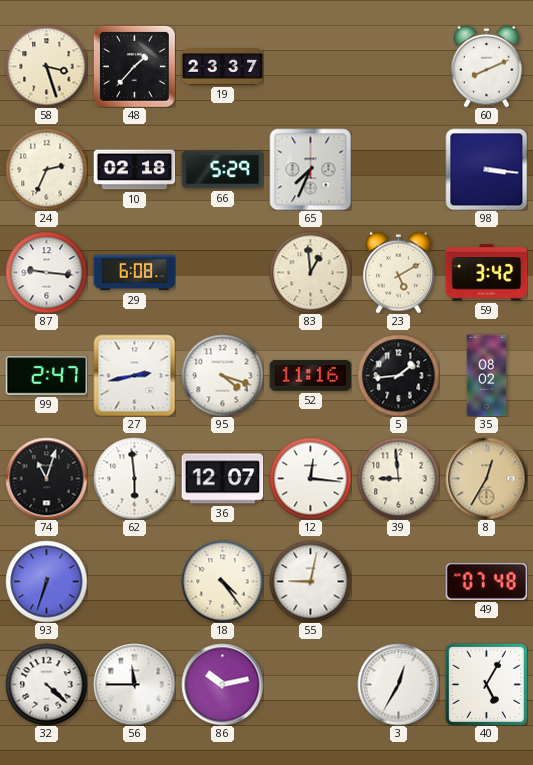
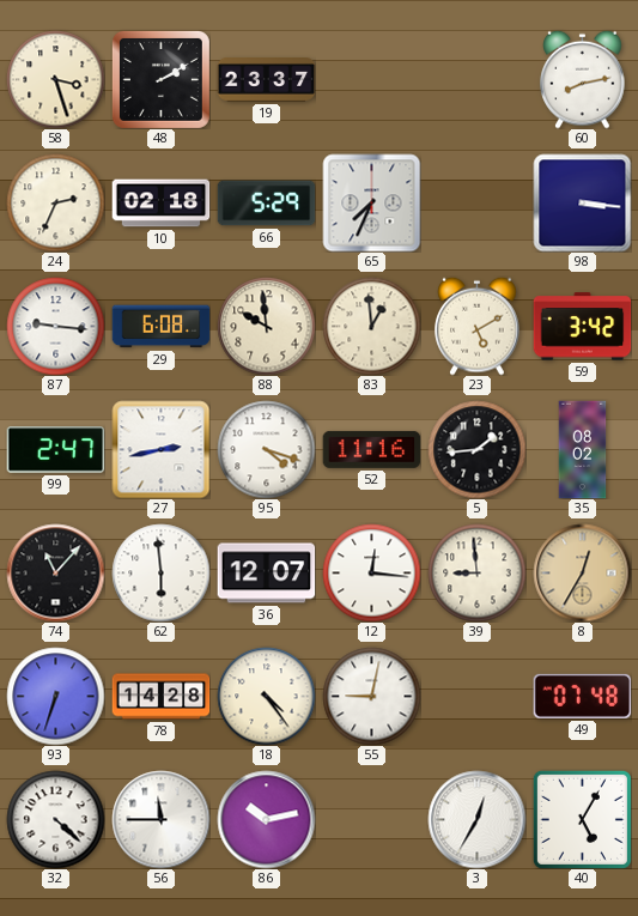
48: 1:37 -> 2:10 (160, 79)
60: 8:11 -> 8:13 (583, 79)
88: none -> 9:59 (266, 326)
74: 11:03 -> 11:07 (55, 572)
78: none -> 14:28 (160, 697)
